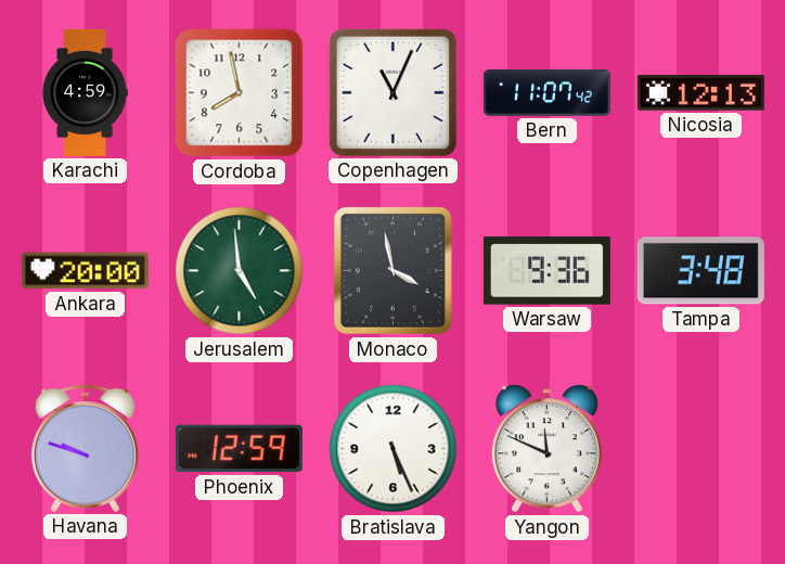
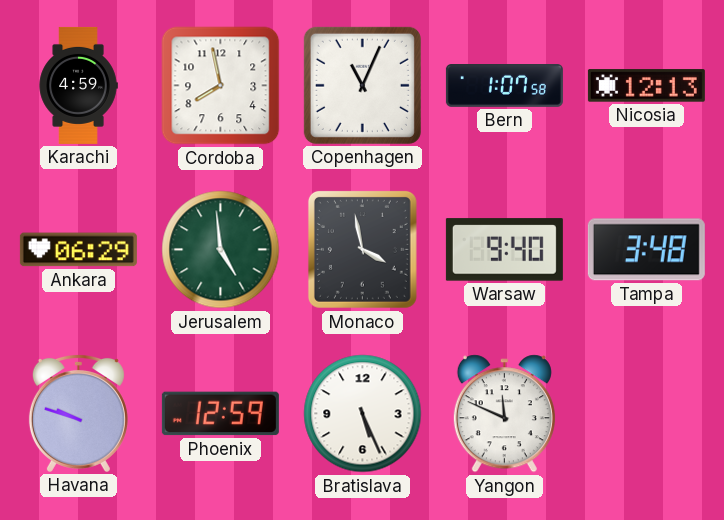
Bern: 11:07 -> 1:07 (504, 86)
Ankara: 20:00 -> 06:29 (78, 250)
Warsaw: 9:36 -> 9:40 (504, 250)
